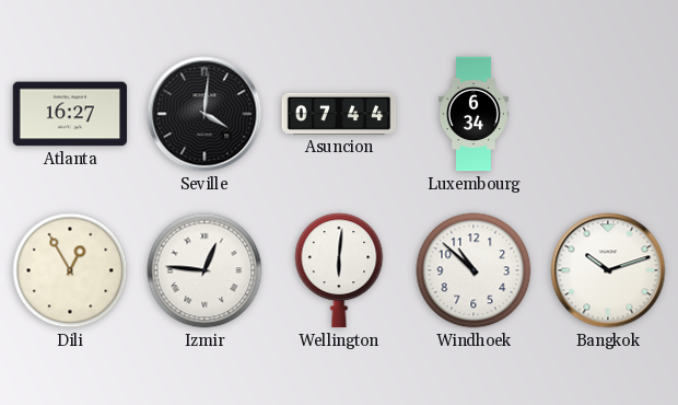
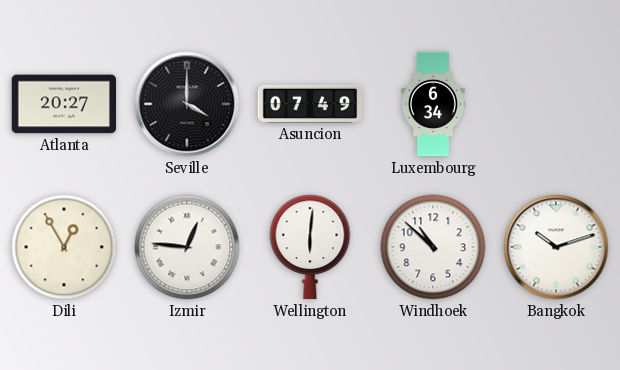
Atlanta: 16:27 -> 20:27 (64, 104)
Seville: 4:01 -> 4:00 (187, 104)
Asuncion: 07:44 -> 07:49 (310, 104)
